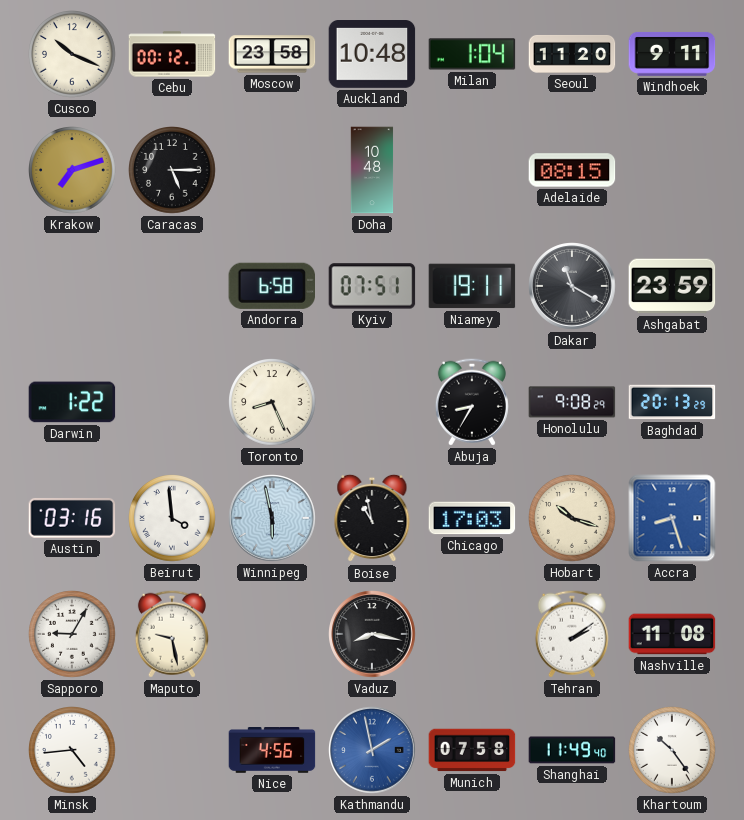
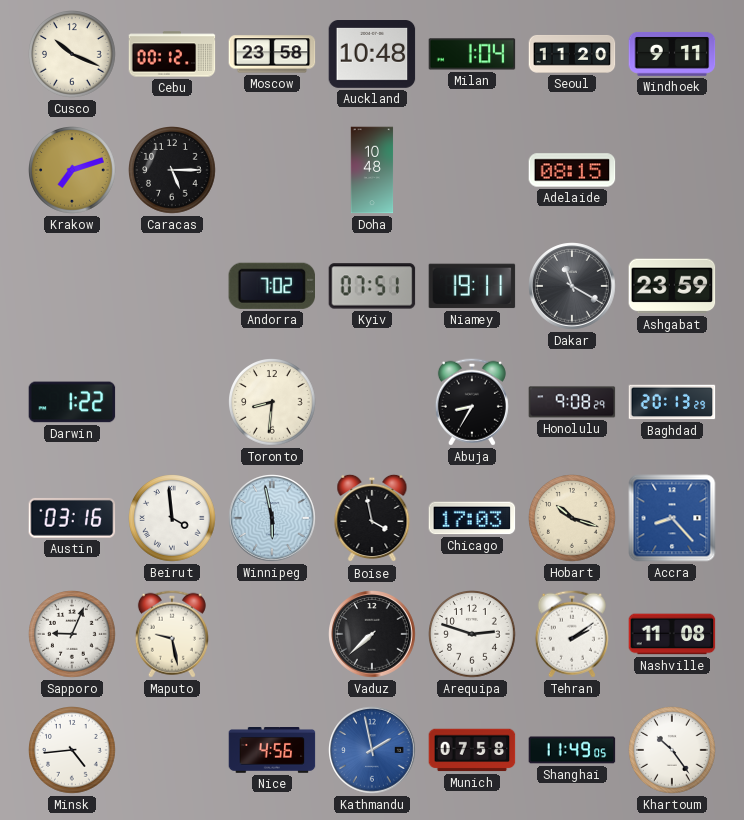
Andorra: 6:58 -> 7:02 (272, 286)
Toronto: 8:26 -> 8:31 (273, 403)
Boise: 10:58 -> 3:58 (372, 518)
Accra: 8:27 -> 8:23 (672, 518)
Sapporo: 9:05 -> 9:04 (73, 635)
Vaduz: 8:17 -> 7:38 (372, 634)
Arequipa: none -> 2:48 (473, 635)
Shanghai: 11:49:40 -> 11:49:05 (572, 750)
